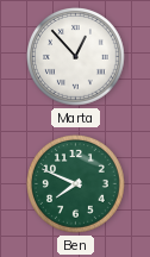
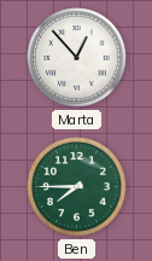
Ben: 7:49 -> 7:45 (77, 187)
